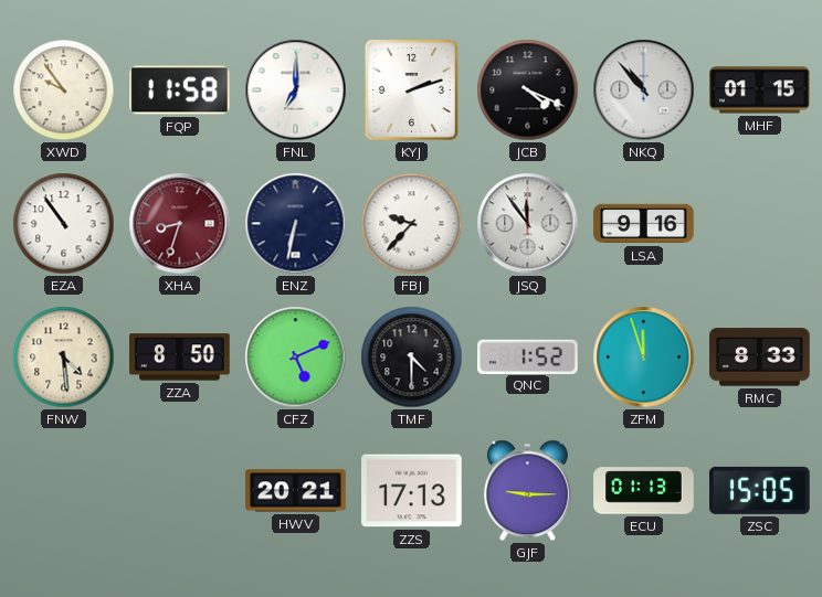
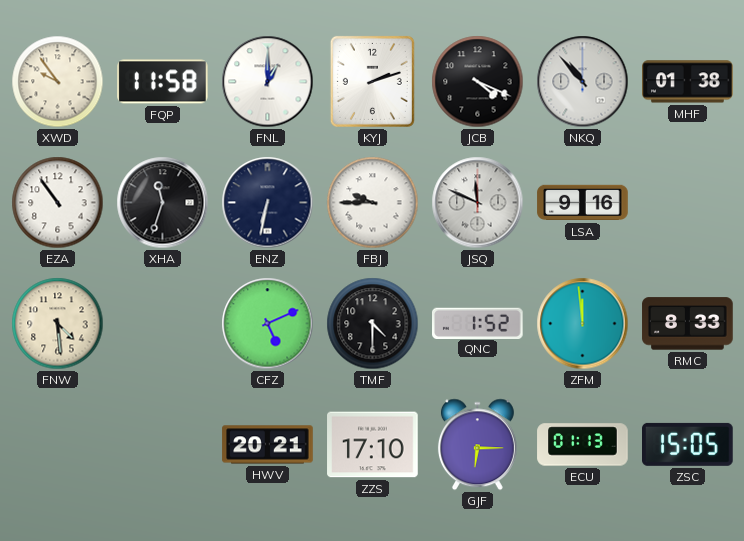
FNL: 7:00 -> 1:00 (268, 82)
MHF: 01:15 -> 01:38 (688, 82)
XHA: 8:33 -> 11:33 (163, 203)
XHA dial: burgundy -> black (163, 203)
FBJ: 9:37 -> 9:45 (373, 203)
JSQ: 11:54 -> 11:49 (478, 203)
ZZA: 8:50 -> none (180, 358)
ZFM: 11:57 -> 11:59 (583, 324)
ZZS: 17:13 -> 17:10 (373, 445)
GJF: 9:15 -> 6:15 (477, 445)
